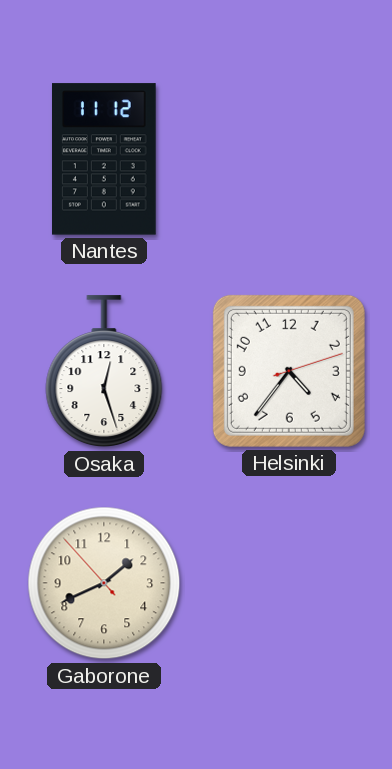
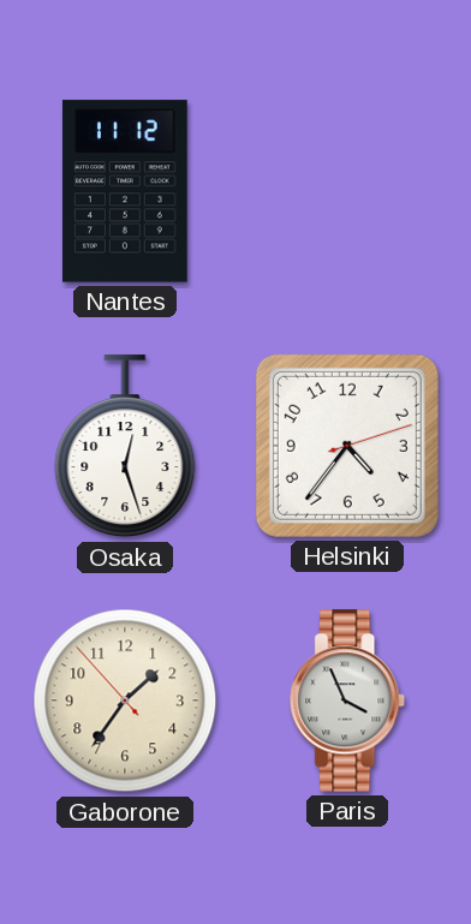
Gaborone: 1:40 -> 1:35 (125, 701)
Paris: none -> 3:56 (348, 701)
